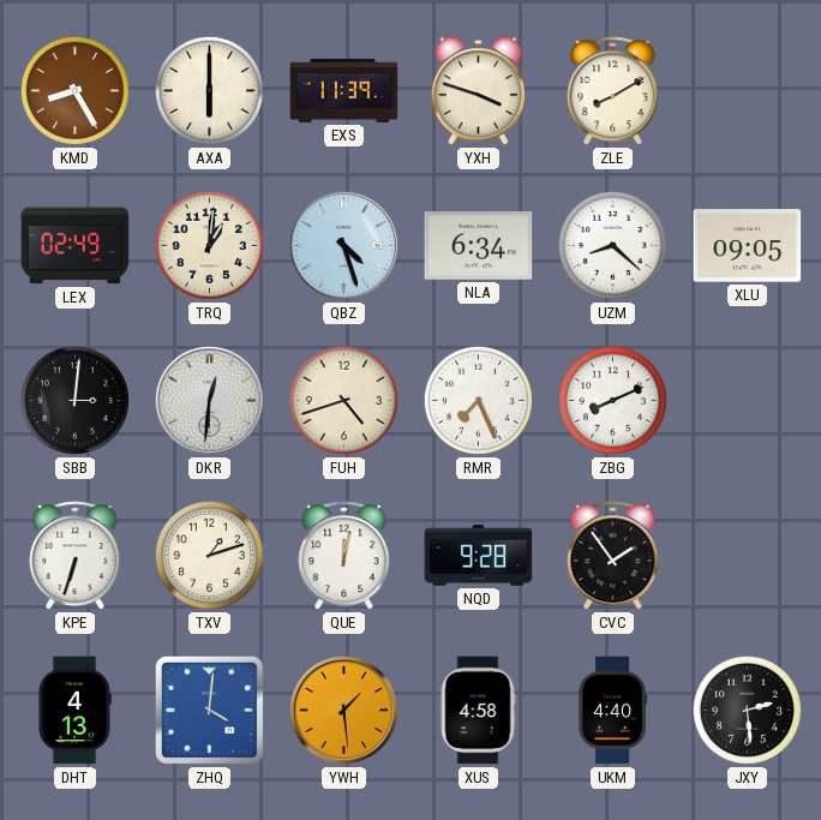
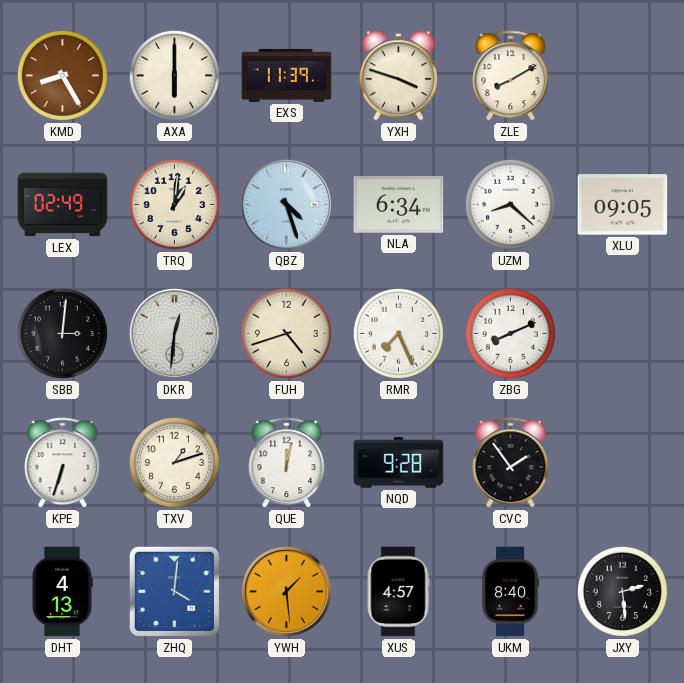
XUS: 4:58 -> 4:57 (398, 592)
UKM: 4:40 -> 8:40 (511, 592)
